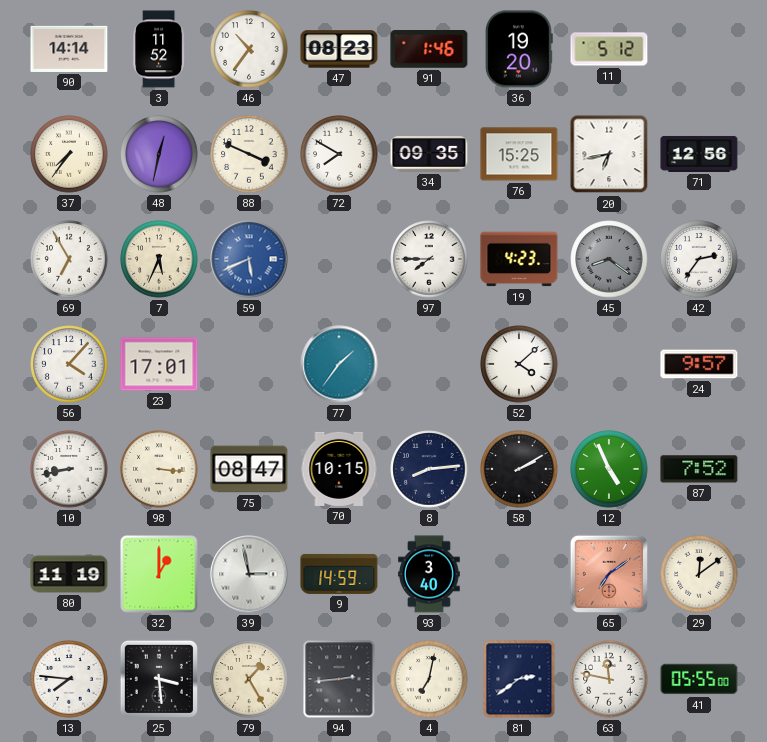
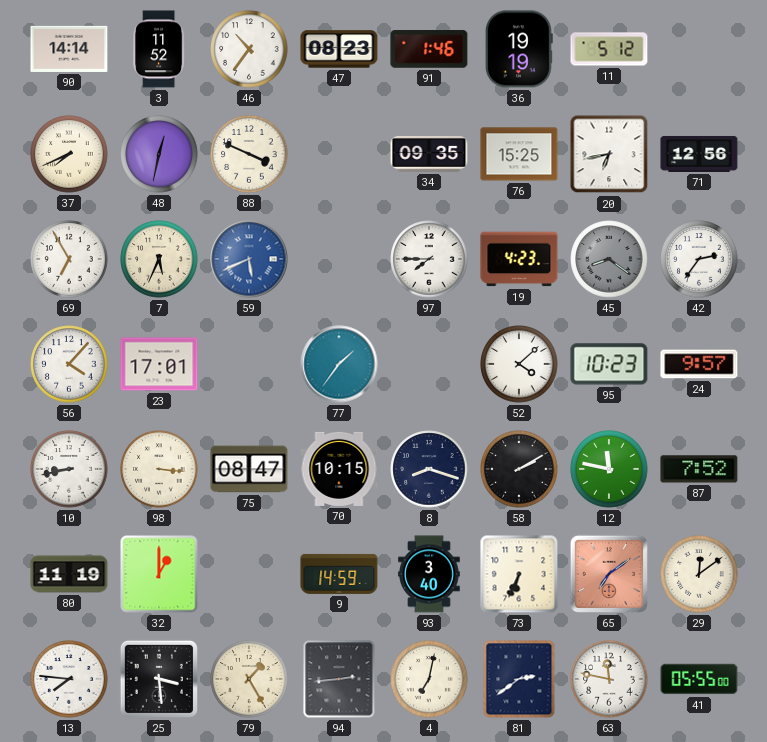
36: 19:20 -> 19:19 (519, 49)
37: 7:36 -> 7:41 (69, 154)
72: 7:50 -> none (339, 154)
95: none -> 10:23 (609, 364)
8: 8:14 -> 8:18 (429, 469)
12: 4:56 -> 11:47 (609, 469)
39: 2:58 -> none (249, 574)
73: none -> 6:34 (519, 574)
